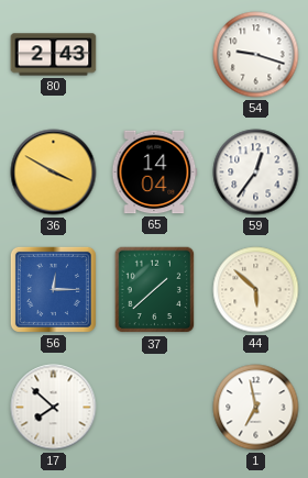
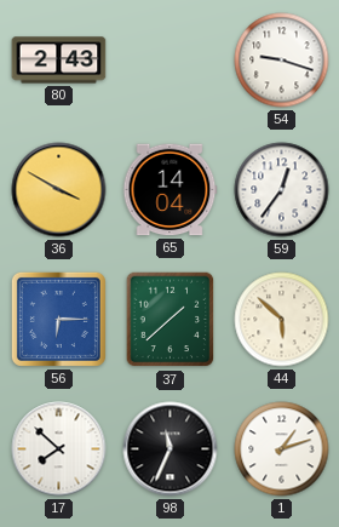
56: 12:15 -> 6:15 (58, 319)
98: none -> 11:34 (171, 449)
1: 6:58 -> 1:12 (282, 449)
